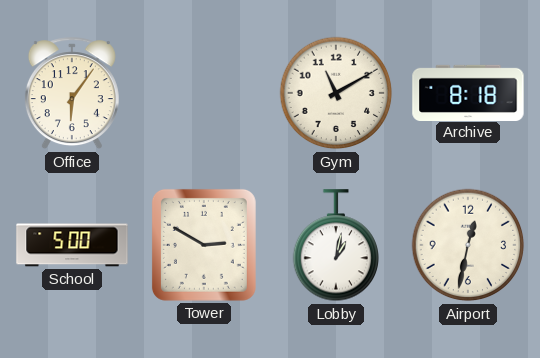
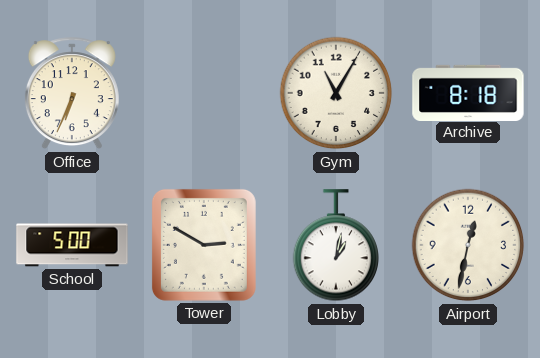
Office: 6:06 -> 6:34 (72, 94)
Gym: 11:10 -> 11:05 (336, 93)
